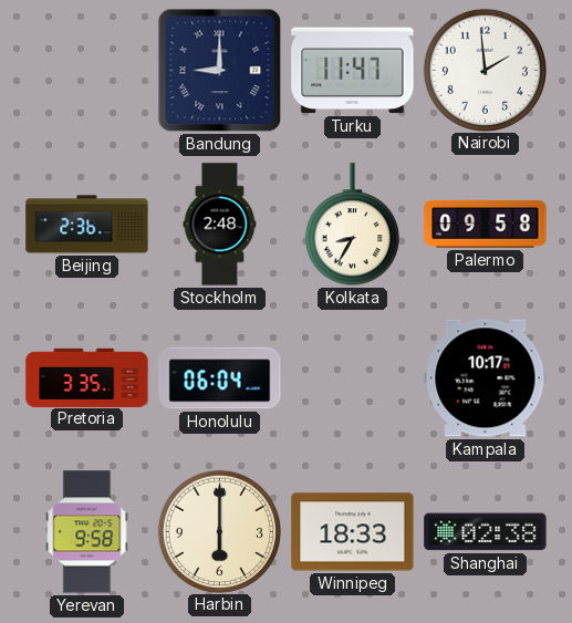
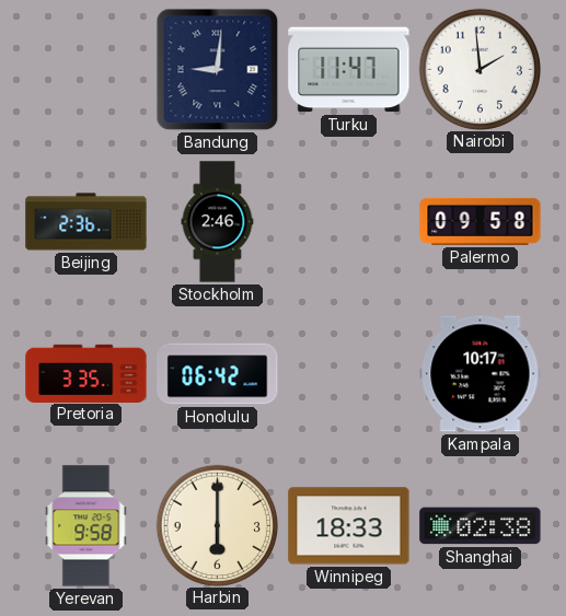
Bandung: 9:00 -> 9:01 (218, 70)
Stockholm: 2:48 -> 2:46 (218, 222)
Kolkata: 8:35 -> none (352, 225)
Honolulu: 06:04 -> 06:42 (218, 374)
